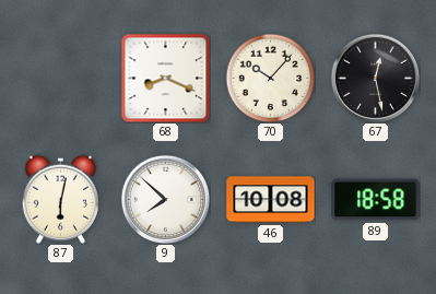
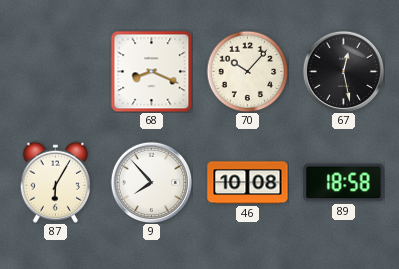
87: 6:02 -> 6:05 (55, 182)
9: 7:52 -> 7:53 (151, 182)
